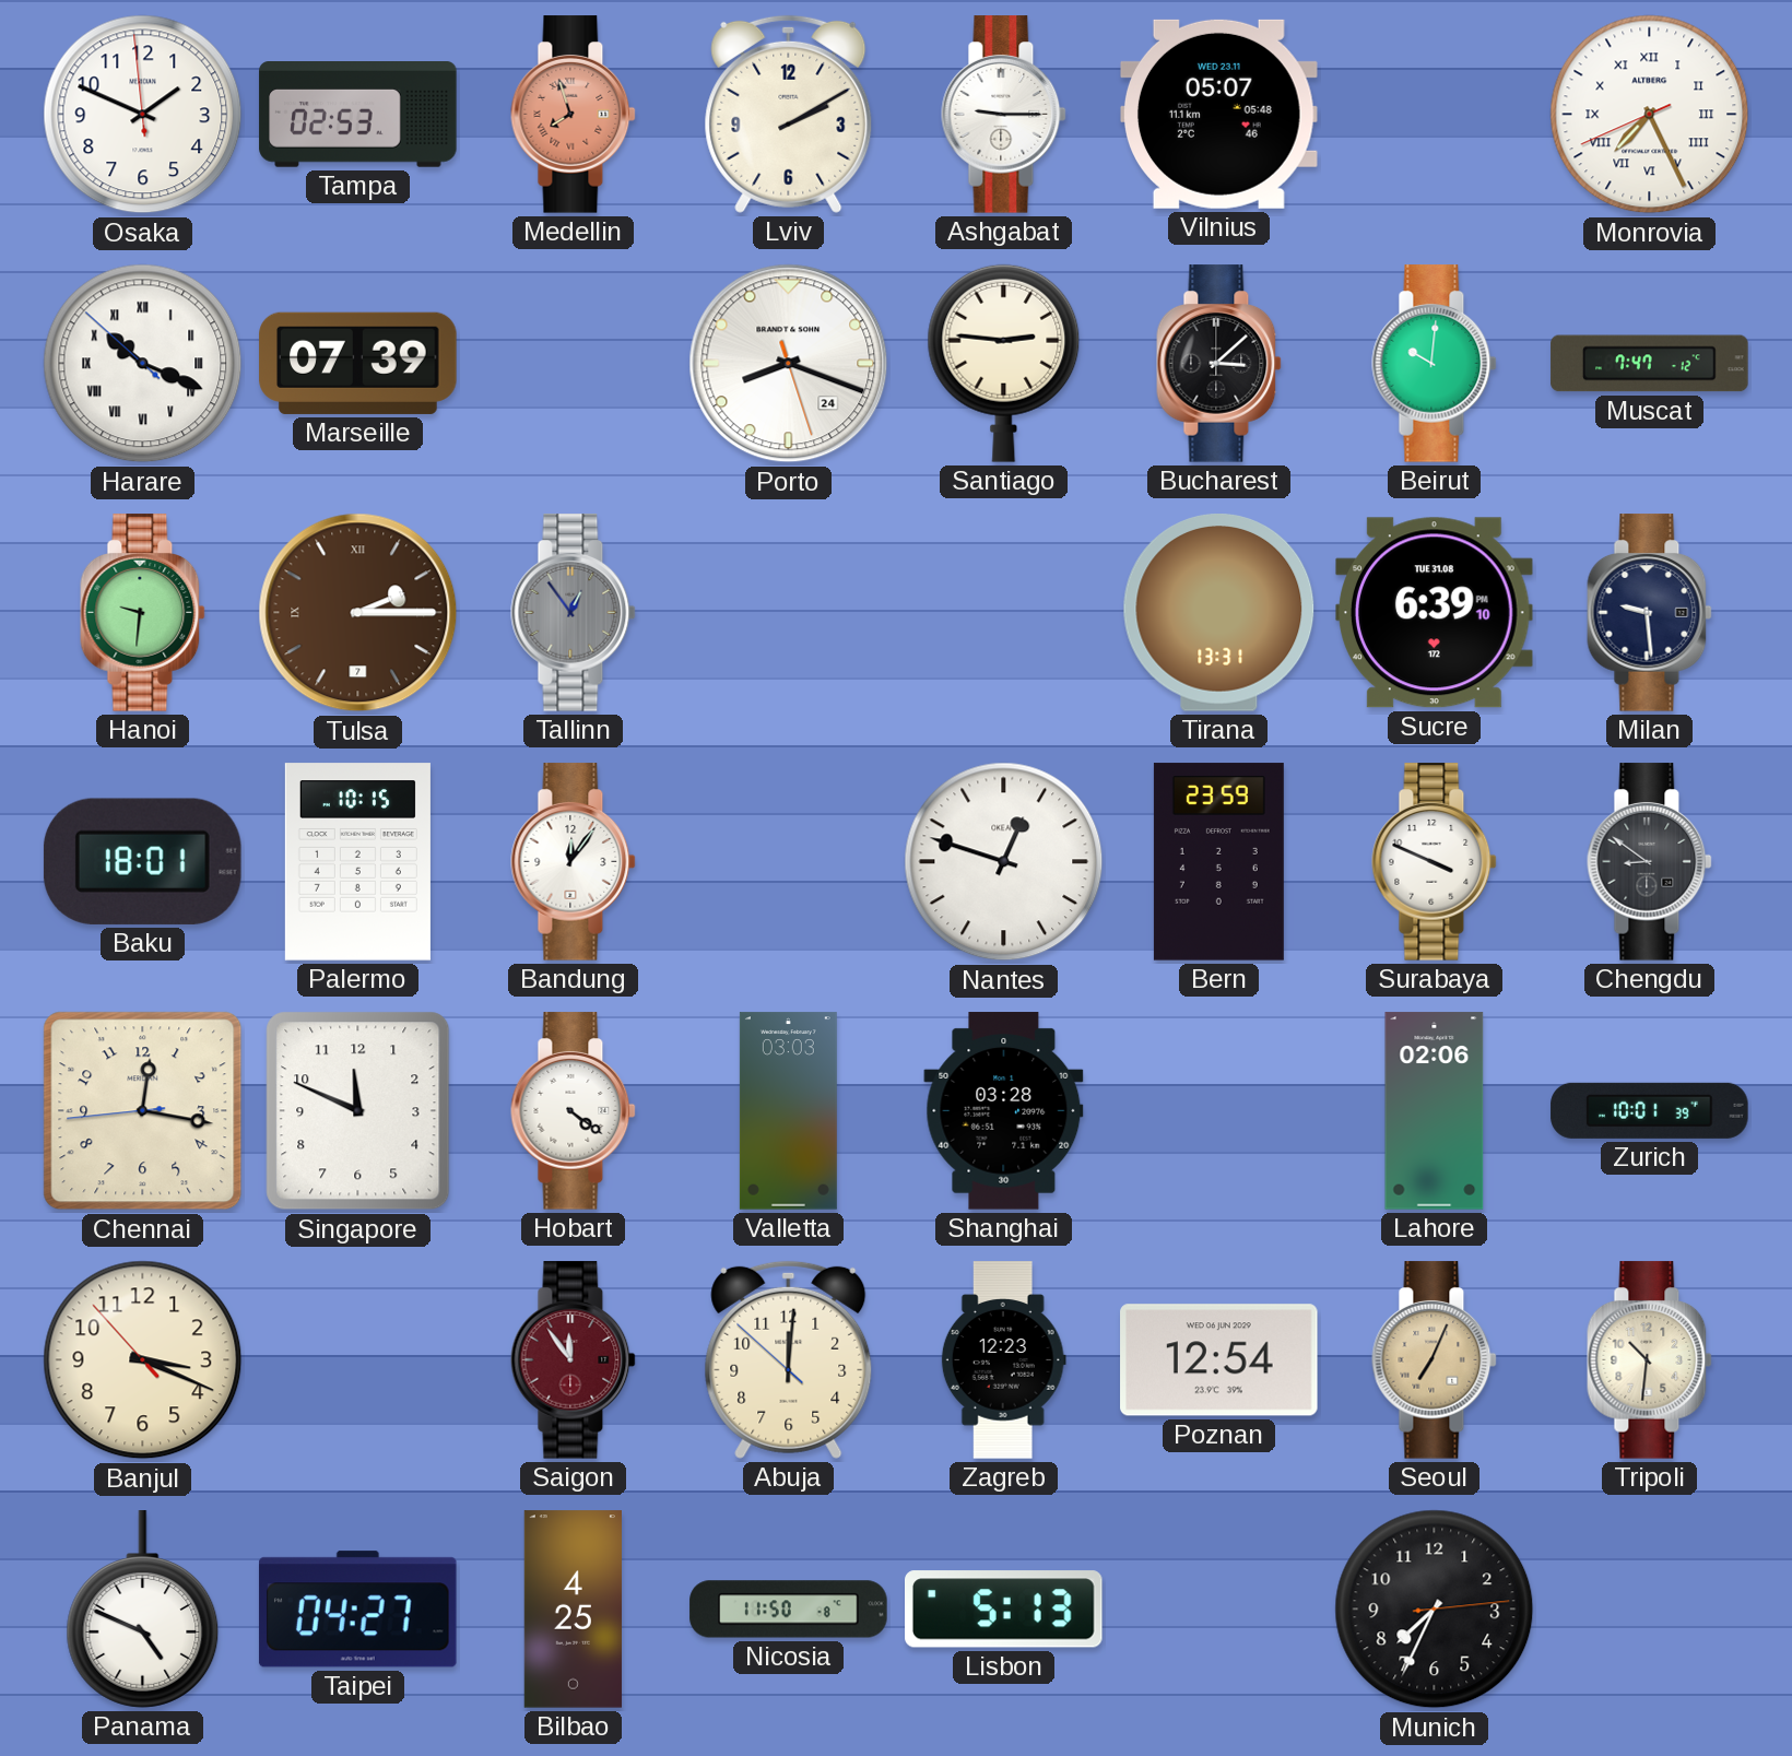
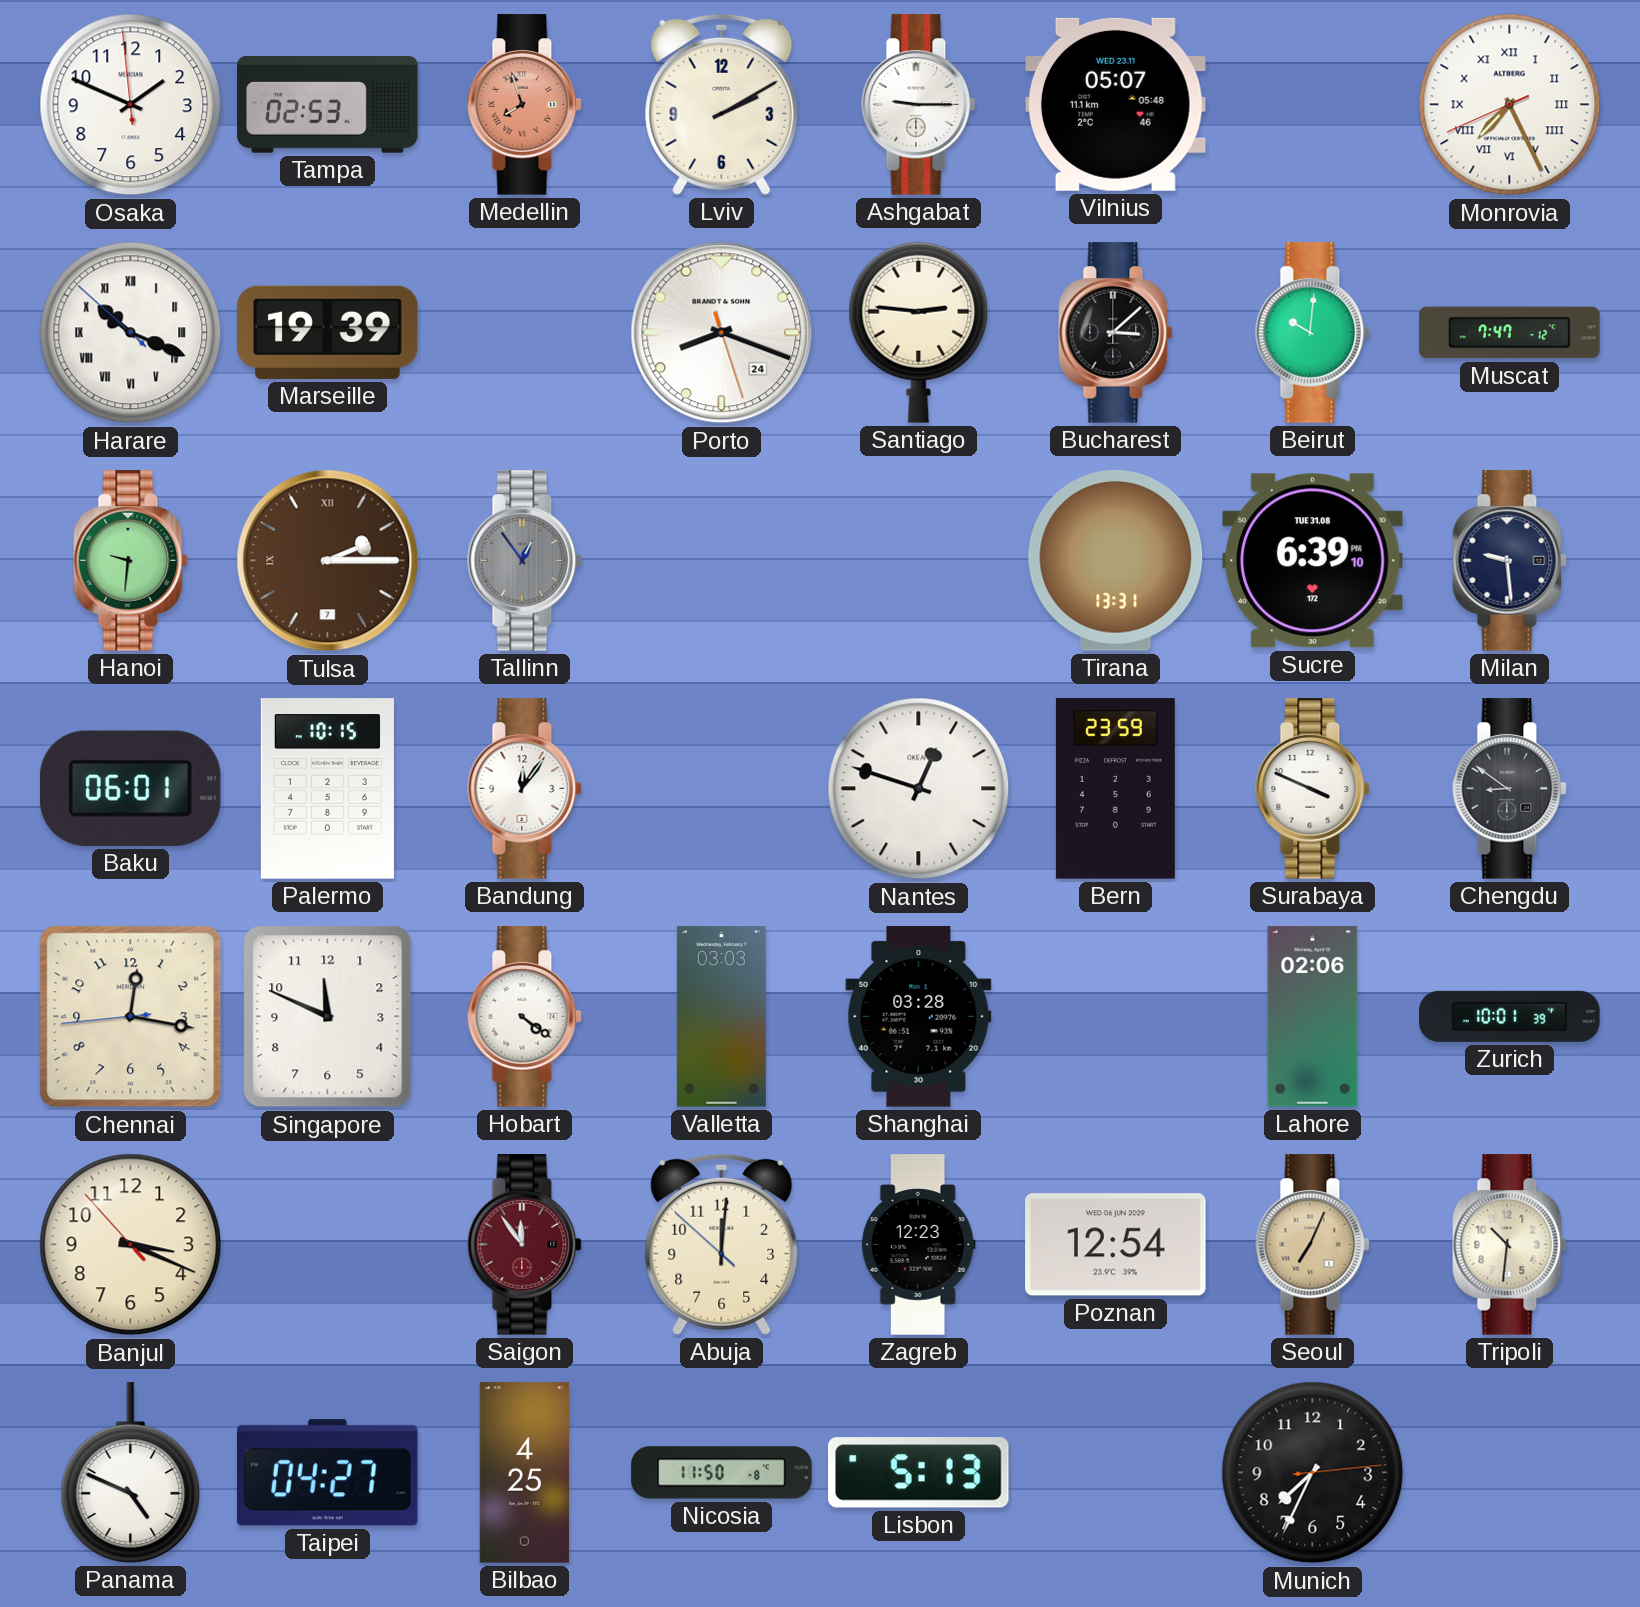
Marseille: 07:39 -> 19:39 (328, 332)
Baku: 18:01 -> 06:01 (130, 788)
